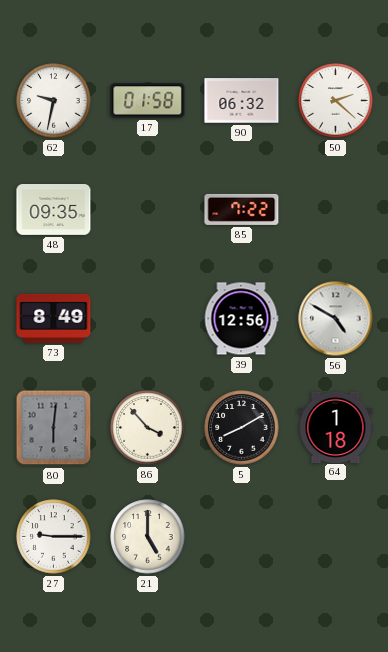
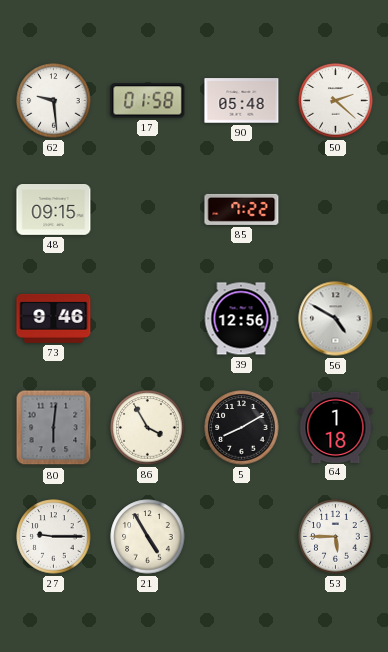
62: 9:32 -> 9:29 (54, 101)
90: 06:32 -> 05:48 (242, 101)
48: 09:35 -> 09:15 (54, 210)
73: 8:49 -> 9:46 (54, 318)
86: 3:53 -> 3:55 (148, 428)
21: 5:00 -> 4:55 (148, 537)
53: none -> 5:45 (336, 537)
